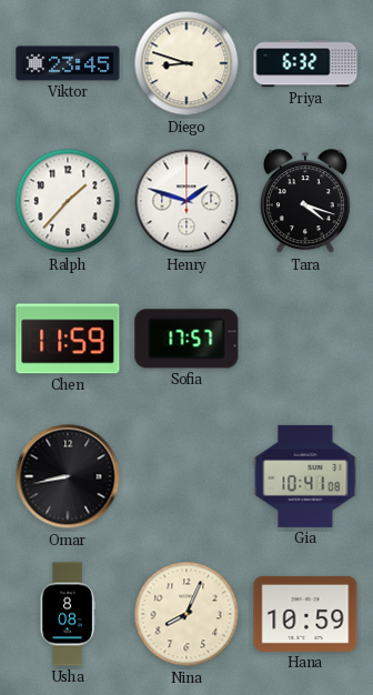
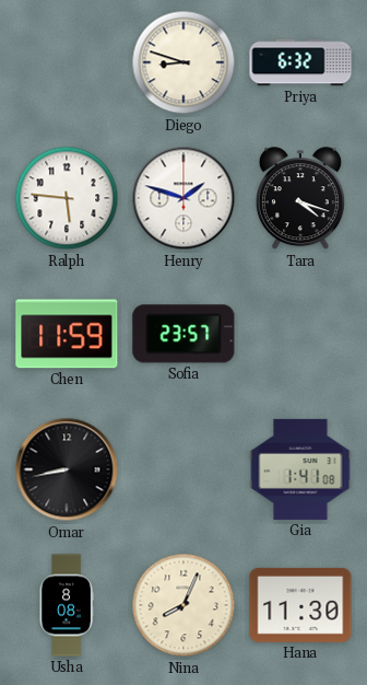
Viktor: 23:45 -> none (68, 63)
Ralph: 1:37 -> 5:46 (67, 198)
Sofia: 17:57 -> 23:57 (183, 334)
Gia: 10:41 -> 1:41 (300, 469)
Hana: 10:59 -> 11:30 (300, 605)
